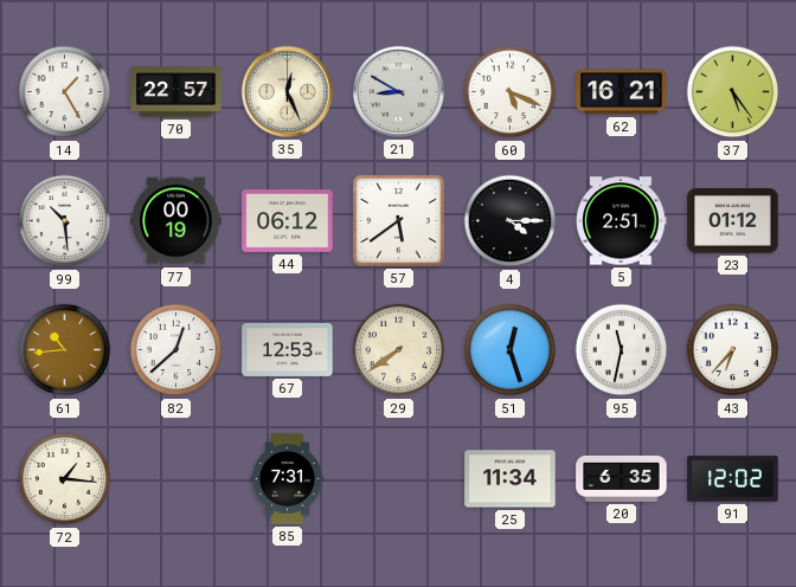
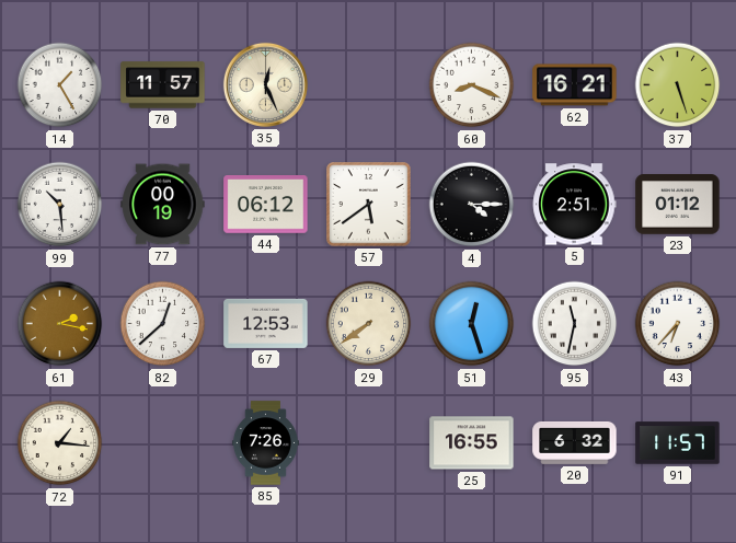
70: 22:57 -> 11:57 (163, 85)
21: 8:50 -> none (398, 91)
60: 5:19 -> 8:19 (472, 85)
37: 5:24 -> 5:27 (678, 85)
61: 10:44 -> 2:17 (60, 324)
85: 7:31 -> 7:26 (265, 443)
25: 11:34 -> 16:55 (472, 443)
20: 6:35 -> 6:32 (575, 442)
91: 12:02 -> 11:57 (678, 443)
